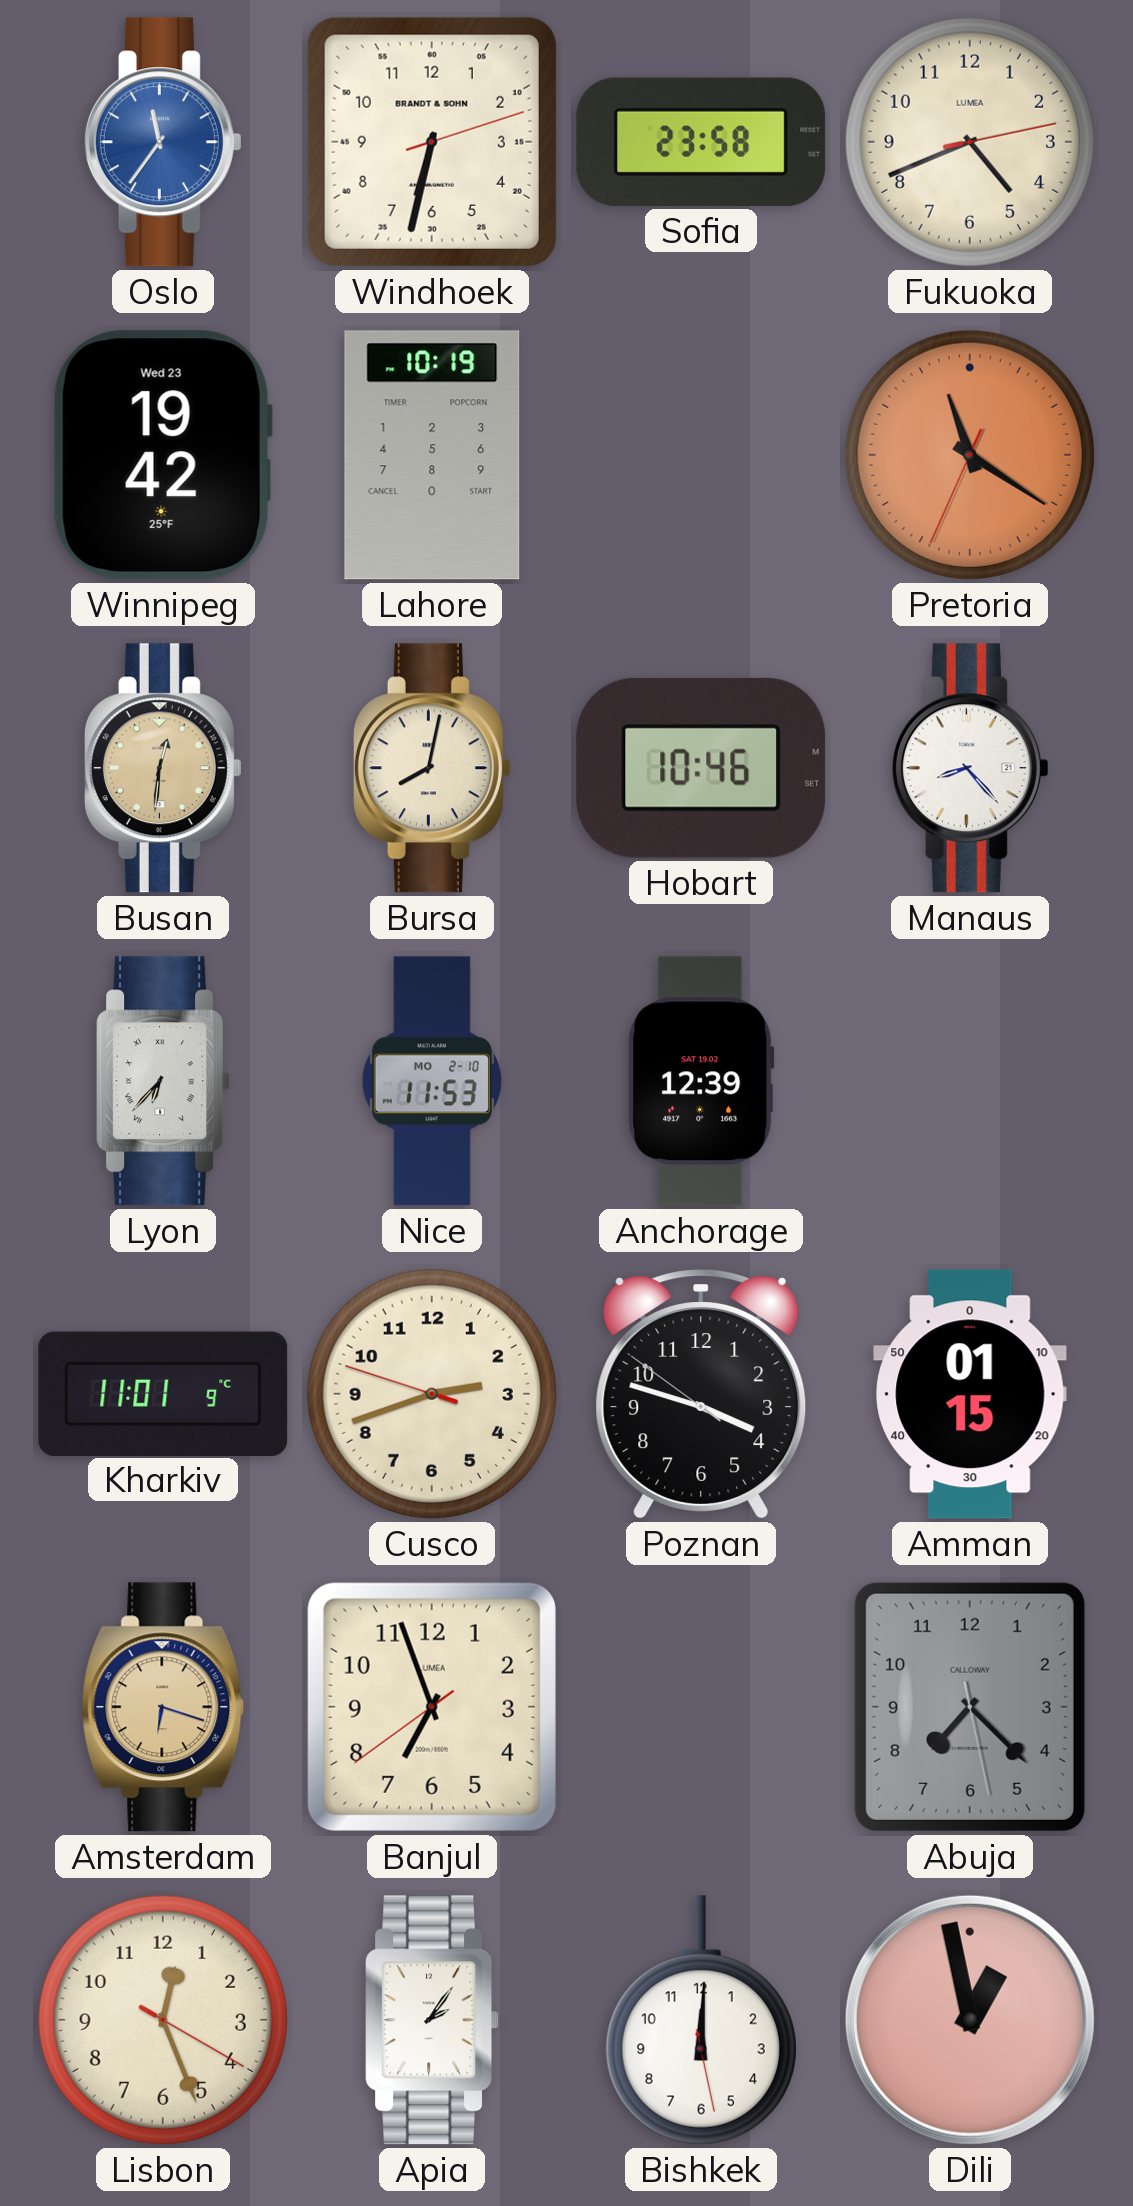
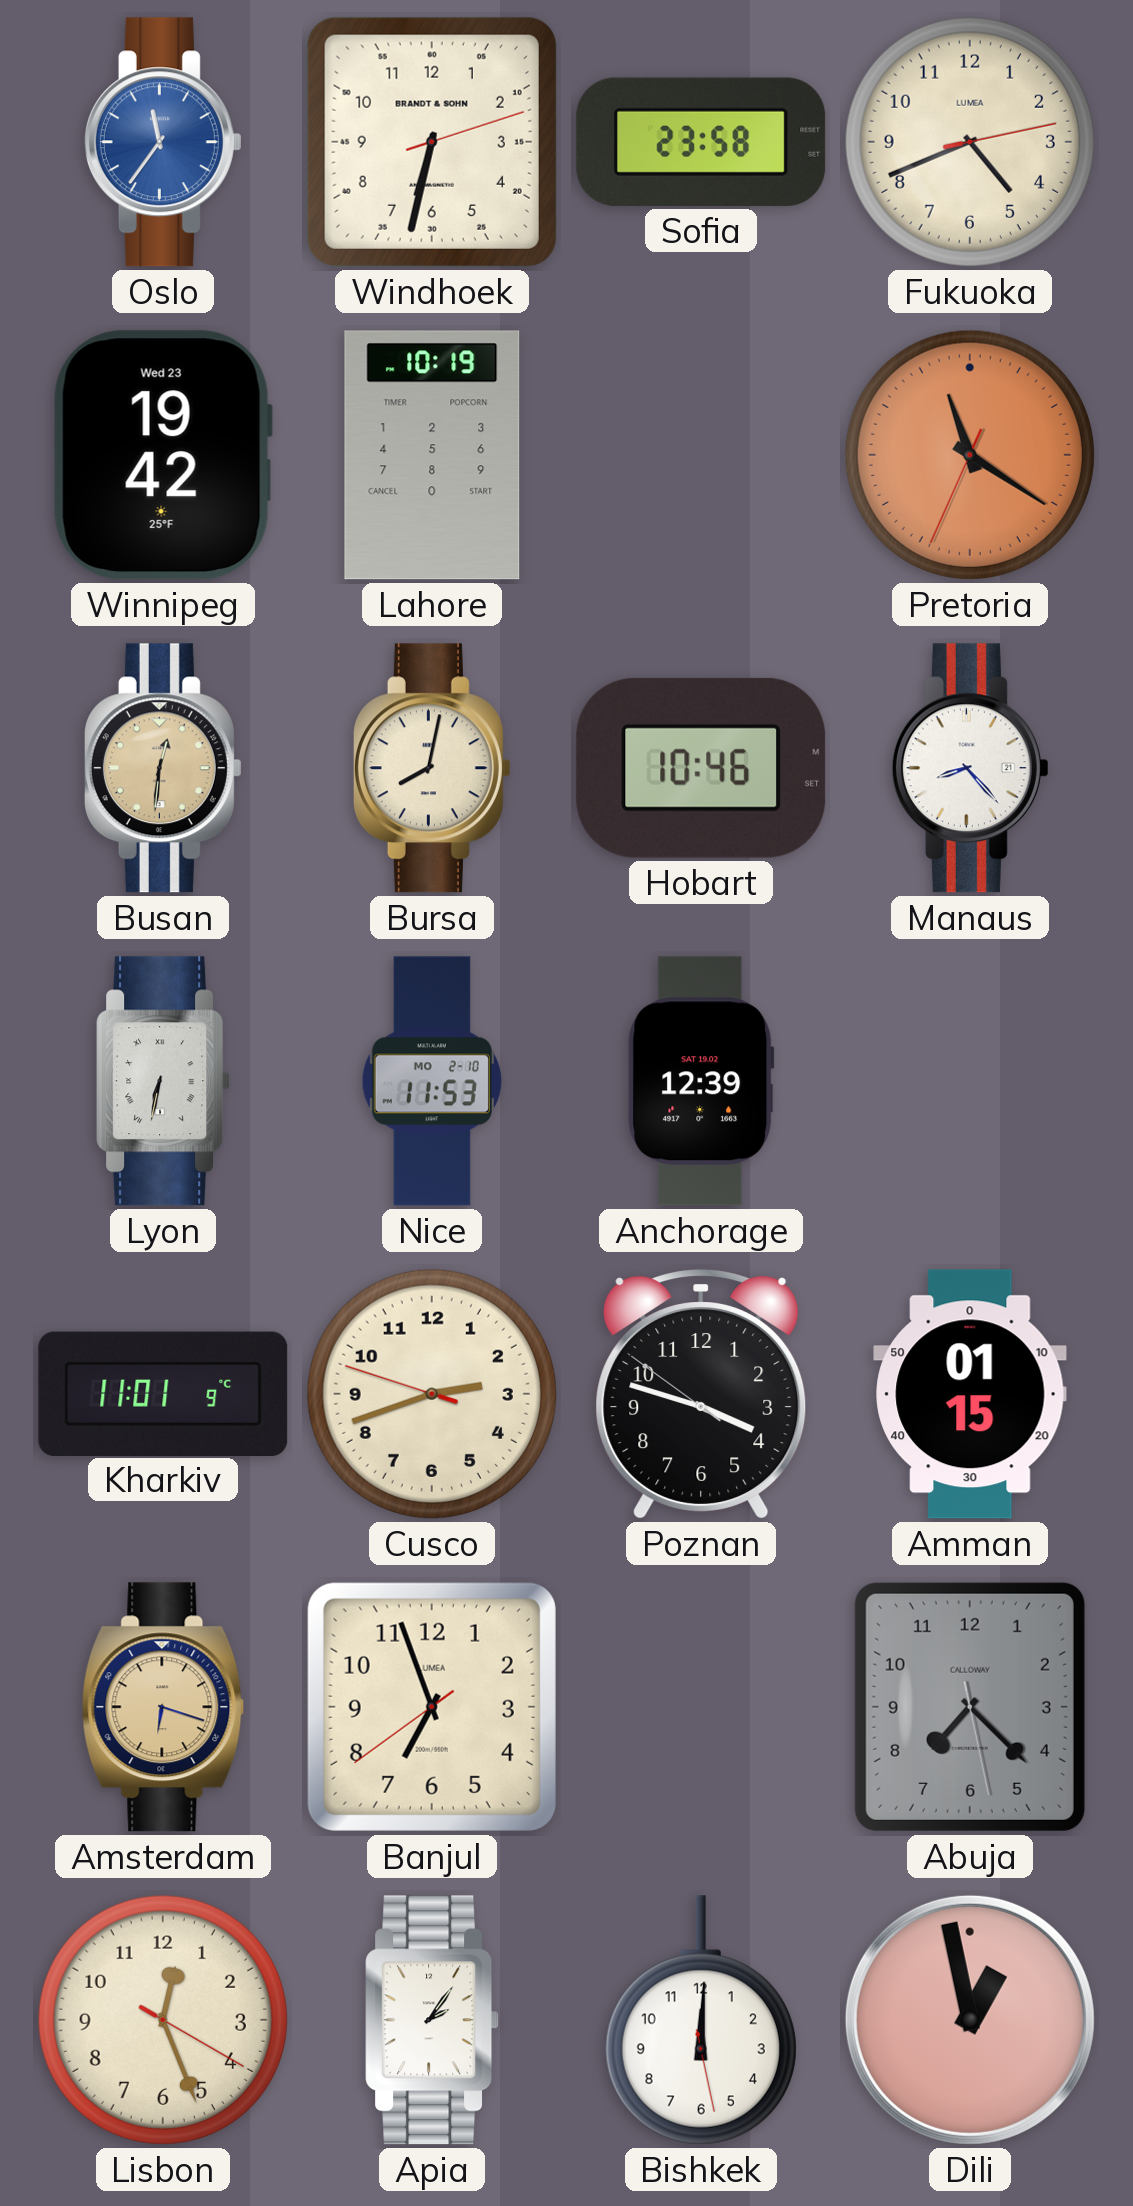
Lyon: 6:37 -> 6:32 (164, 1081)
